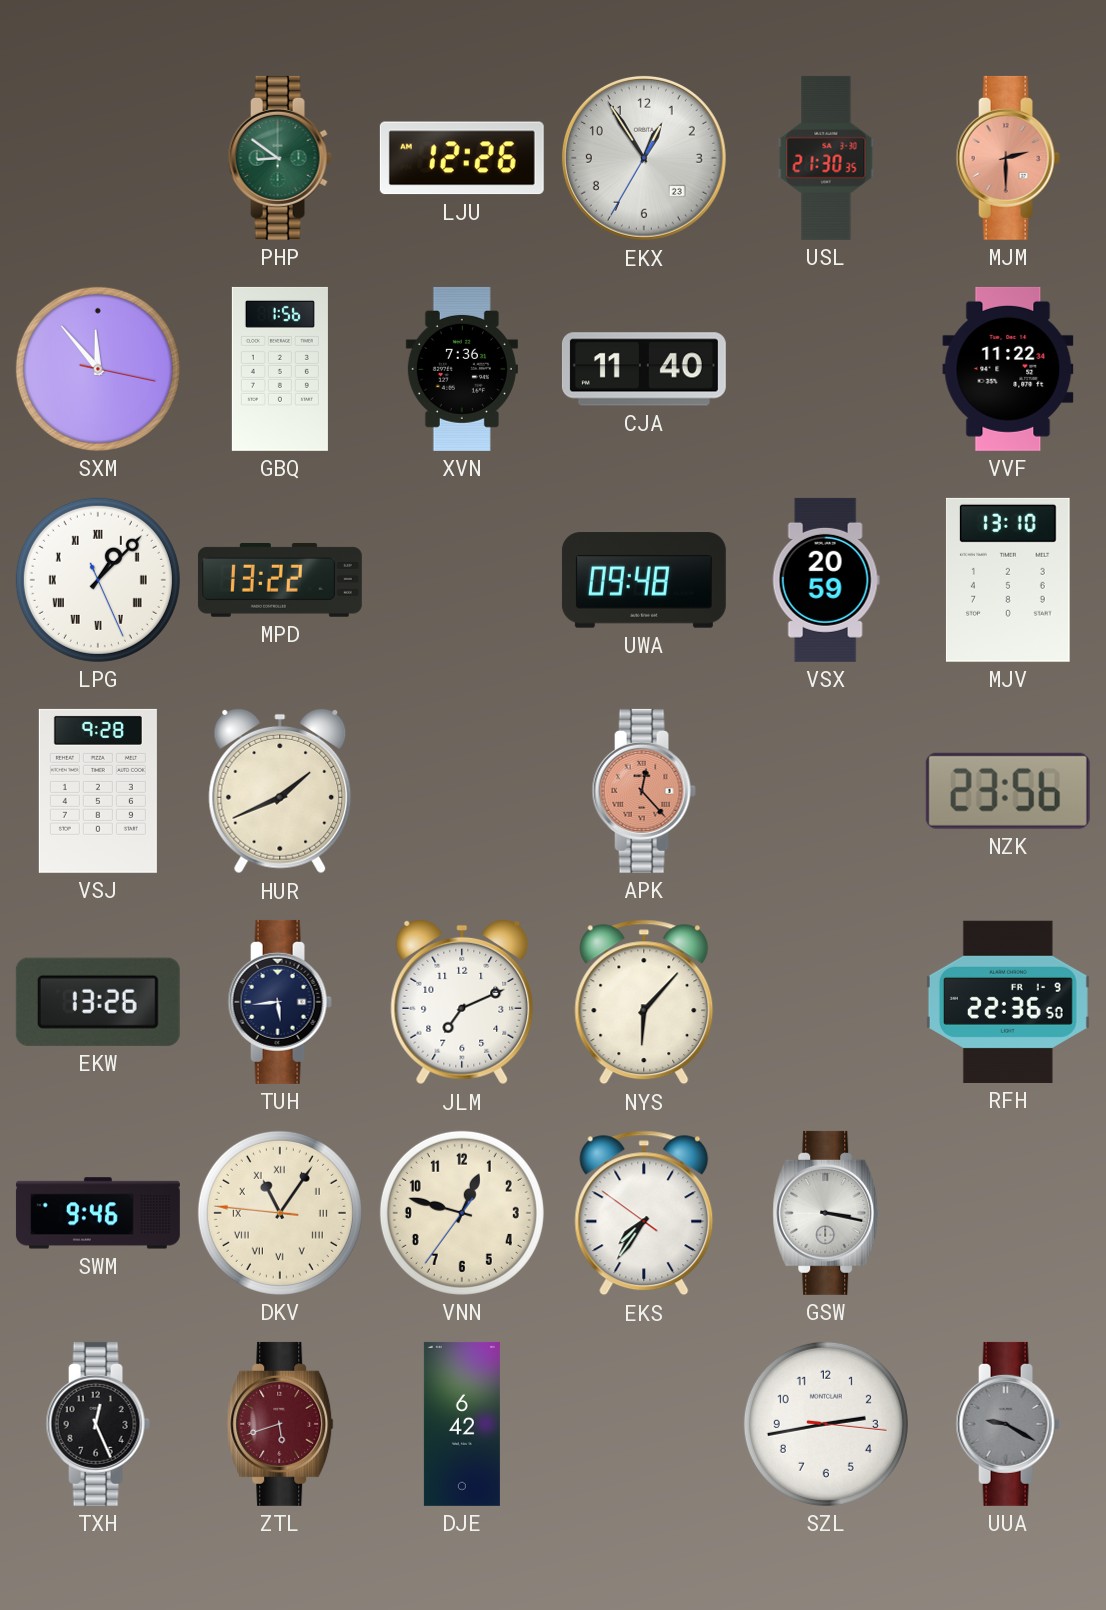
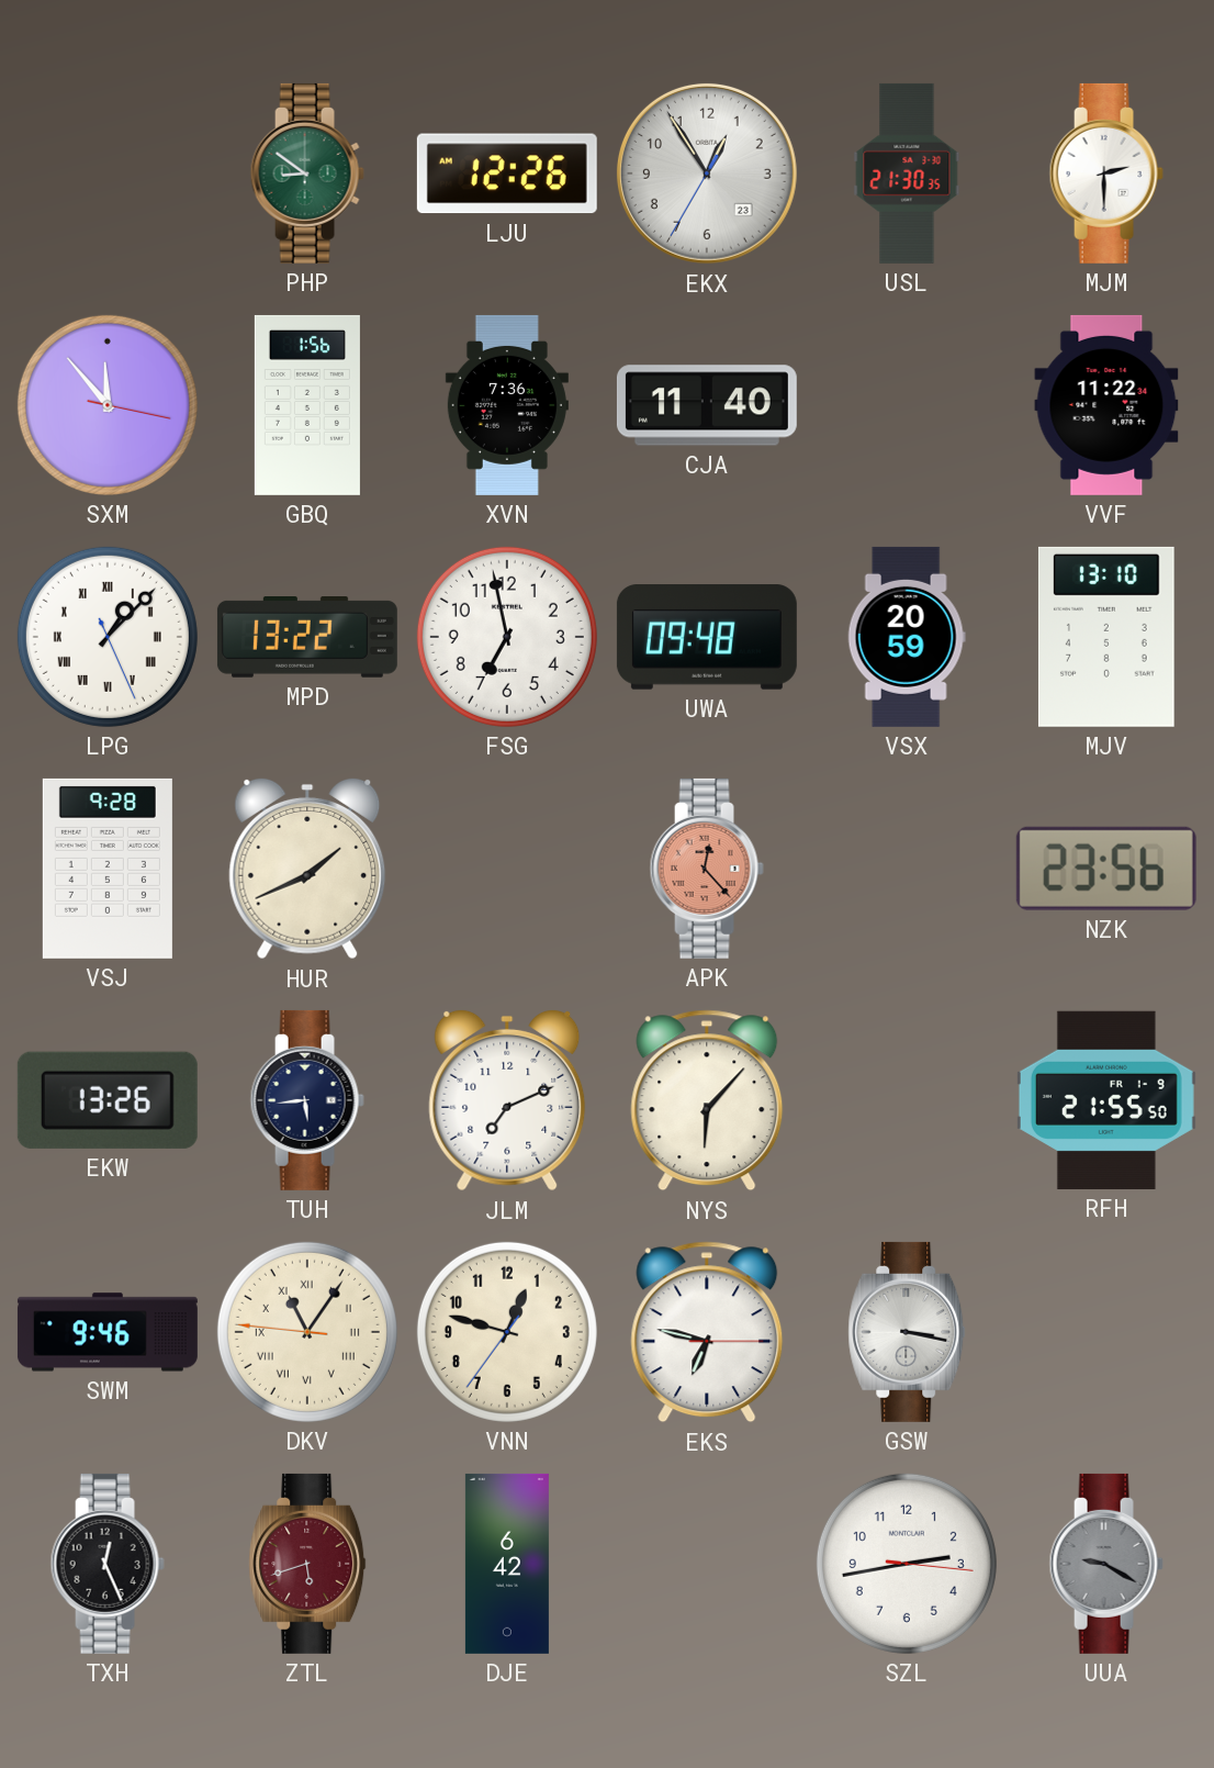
MJM dial: salmon -> white (1106, 174)
FSG: none -> 6:58 (507, 637)
RFH: 22:36 -> 21:55 (1106, 1100)
EKS: 7:35 -> 6:47 (707, 1332)
